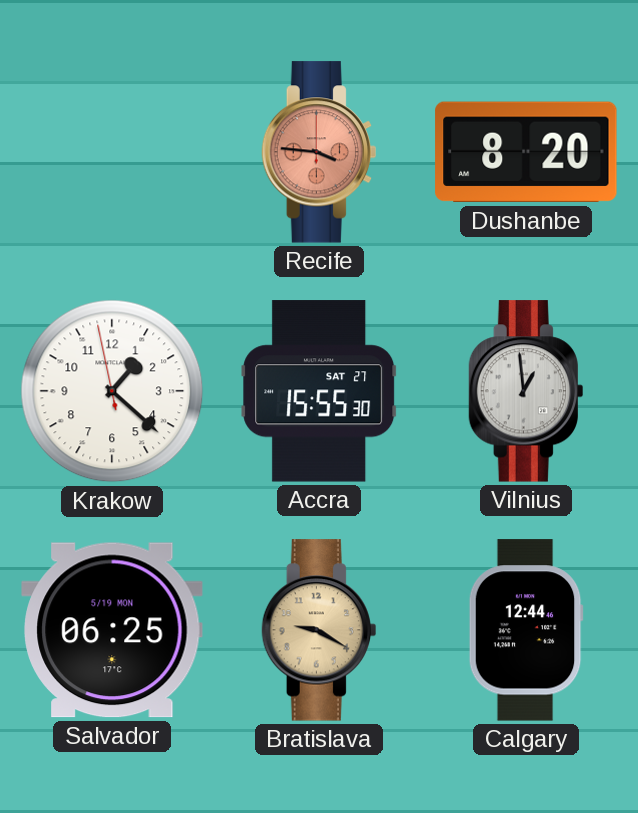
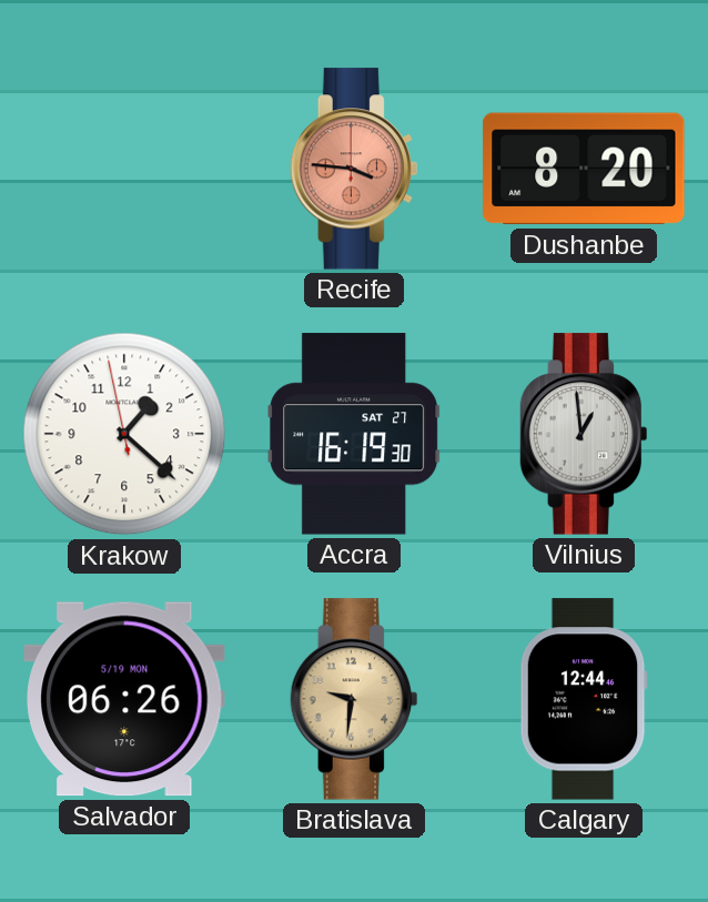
Accra: 15:55 -> 16:19 (354, 434)
Salvador: 06:25 -> 06:26 (124, 699)
Bratislava: 9:20 -> 9:31 (353, 699)
